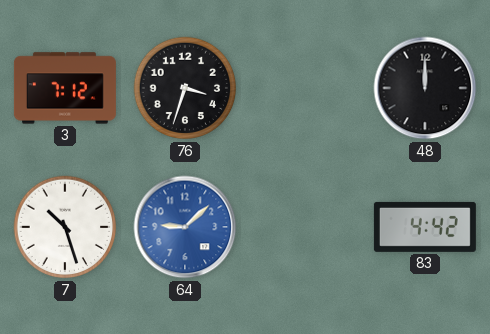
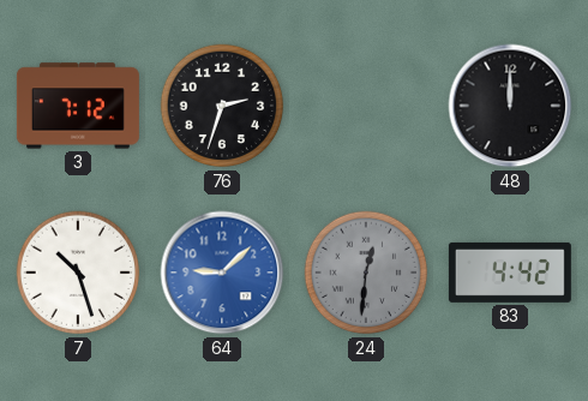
76: 3:33 -> 2:33 (222, 106)
24: none -> 12:31 (366, 273)
